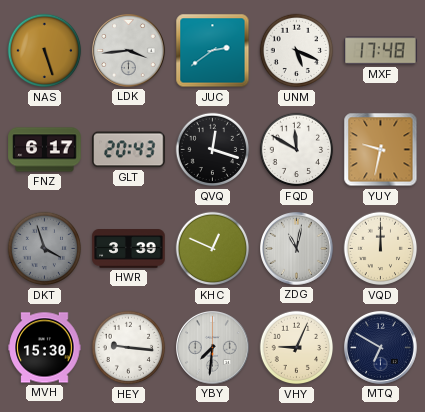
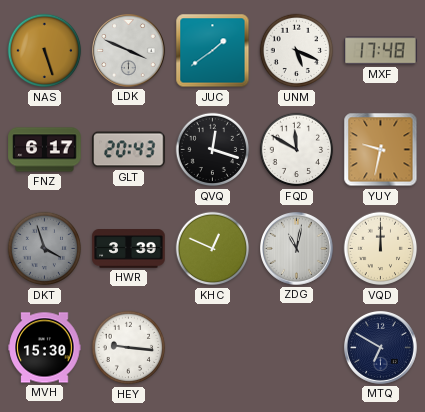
LDK: 3:44 -> 3:49 (129, 51)
JUC: 2:39 -> 1:39 (213, 51)
YBY: 7:31 -> none (213, 348)
VHY: 9:04 -> none (297, 348)
